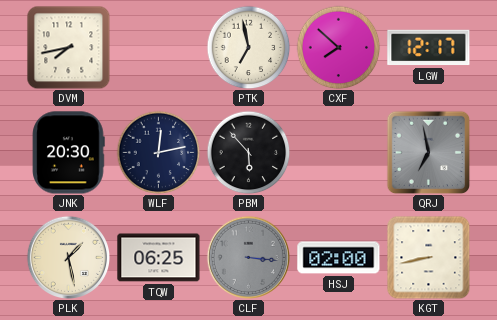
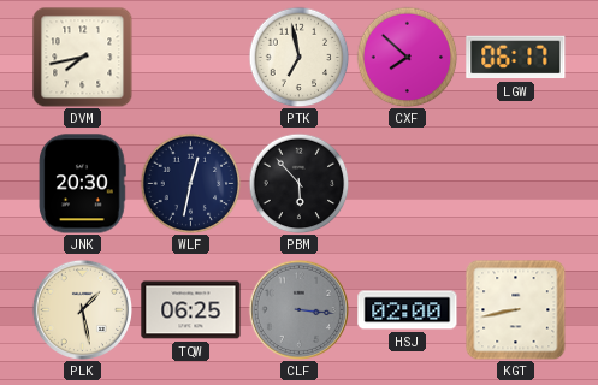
LGW: 12:17 -> 06:17 (516, 58)
WLF: 12:13 -> 12:32 (190, 183)
QRJ: 6:58 -> none (428, 152)
